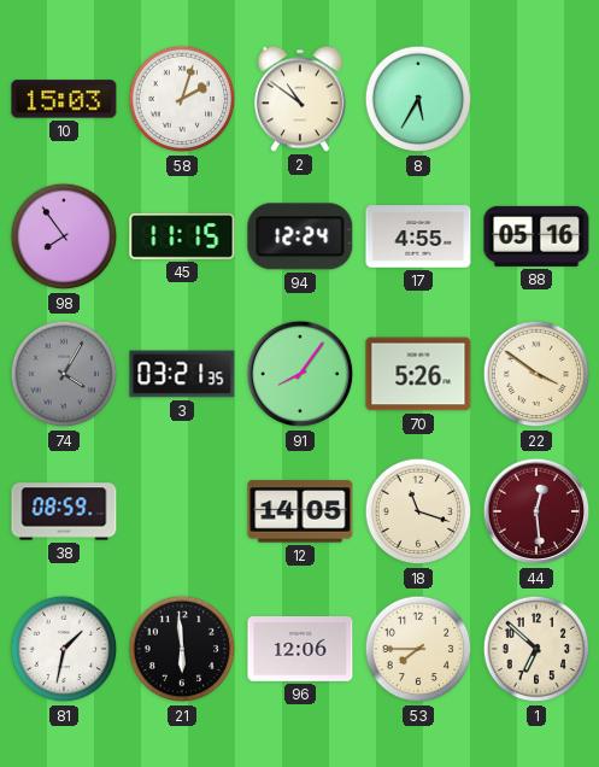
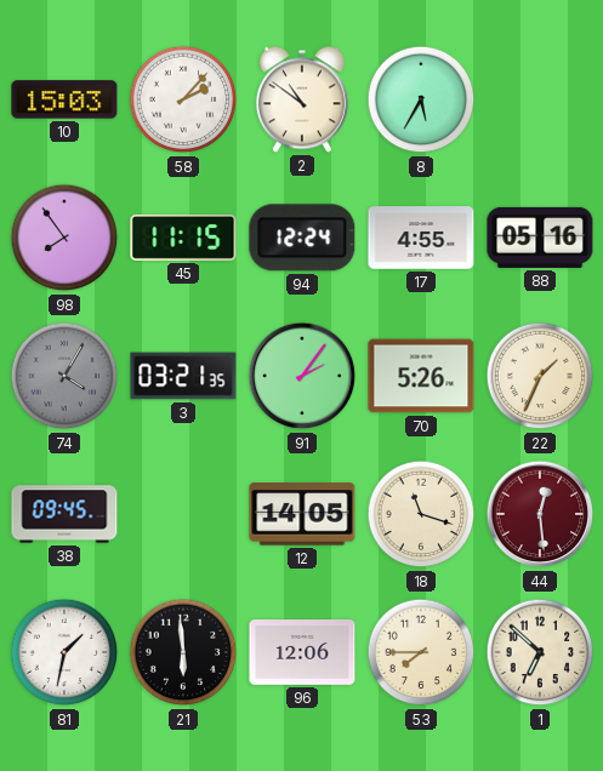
58: 2:03 -> 2:07 (183, 99)
91: 8:06 -> 2:06 (302, 376)
22: 3:51 -> 1:34 (540, 376)
38: 08:59 -> 09:45 (64, 514)
